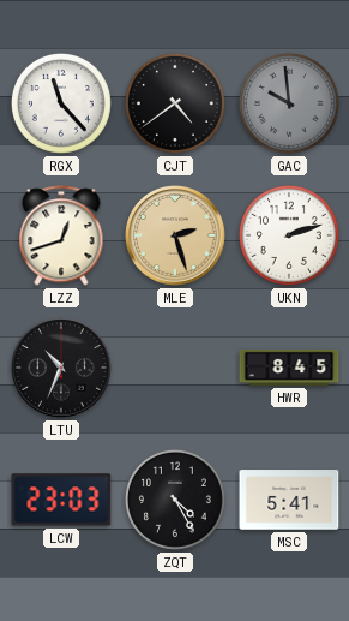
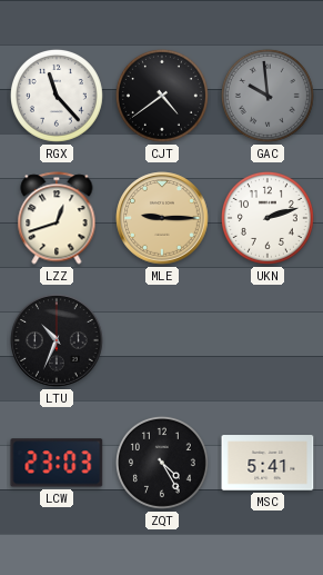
MLE: 2:27 -> 9:15 (162, 218)
HWR: 8:45 -> none (289, 368)
